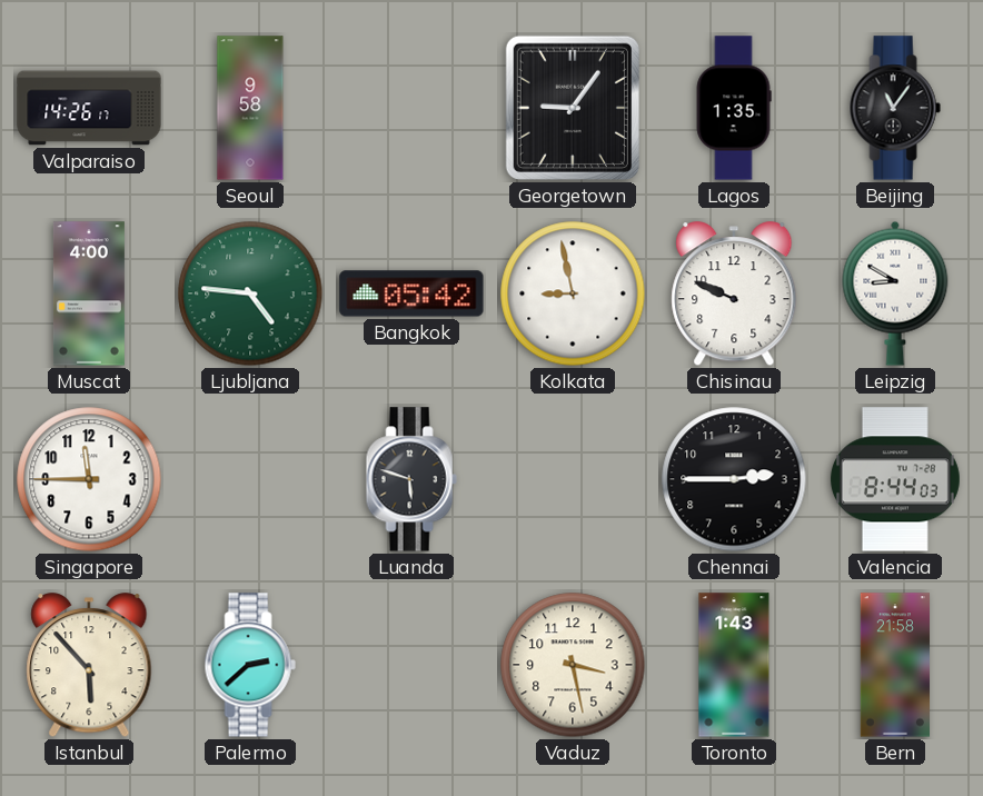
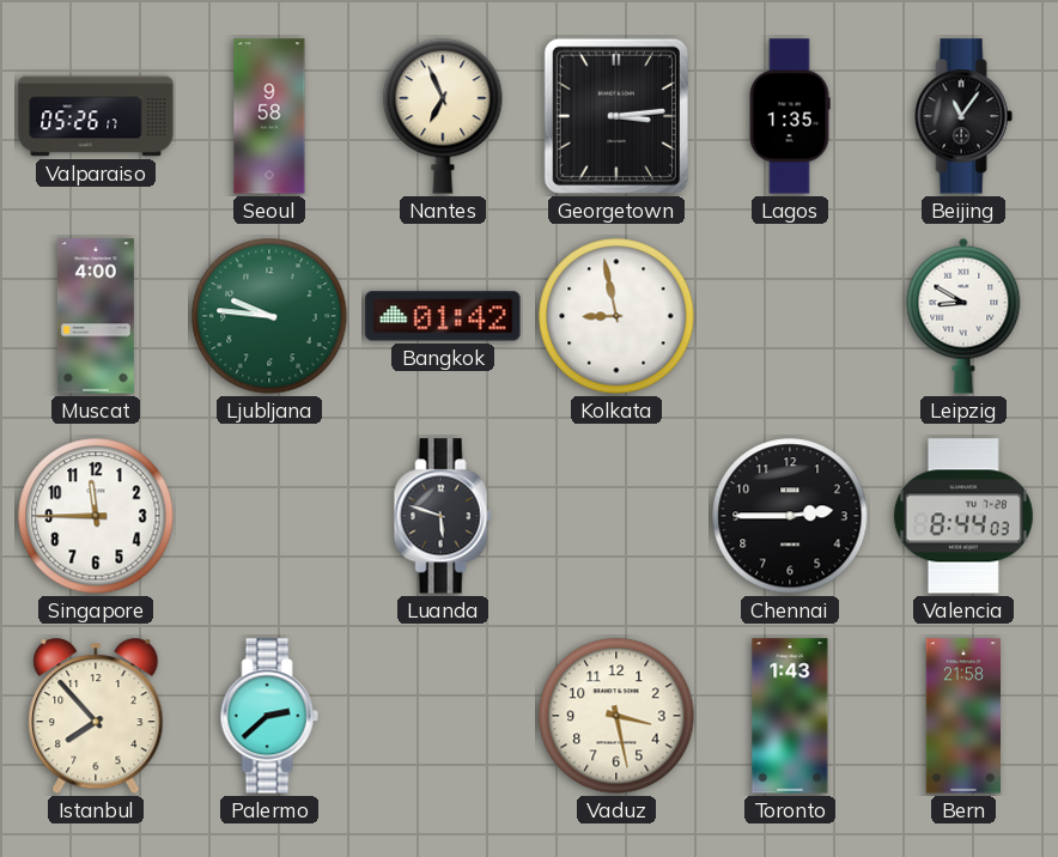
Valparaiso: 14:26 -> 05:26 (96, 116)
Nantes: none -> 6:56 (443, 116)
Georgetown: 9:06 -> 3:14 (616, 116)
Ljubljana: 4:46 -> 9:46 (269, 316)
Bangkok: 05:42 -> 01:42 (443, 316)
Chisinau: 9:49 -> none (734, 295)
Istanbul: 5:53 -> 7:53 (96, 717)
